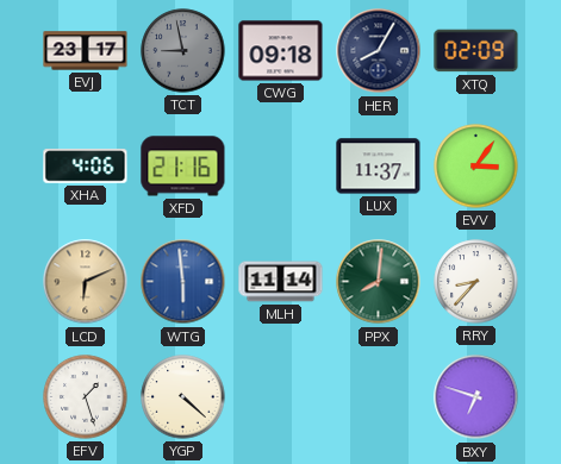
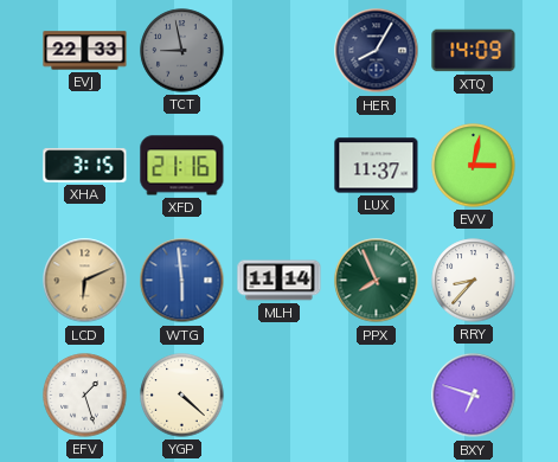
EVJ: 23:17 -> 22:33 (85, 51)
CWG: 09:18 -> none (281, 51)
XTQ: 02:09 -> 14:09 (474, 51)
XHA: 4:06 -> 3:15 (85, 166)
EVV: 3:06 -> 3:02 (474, 166)
PPX: 8:01 -> 7:56 (377, 281)
